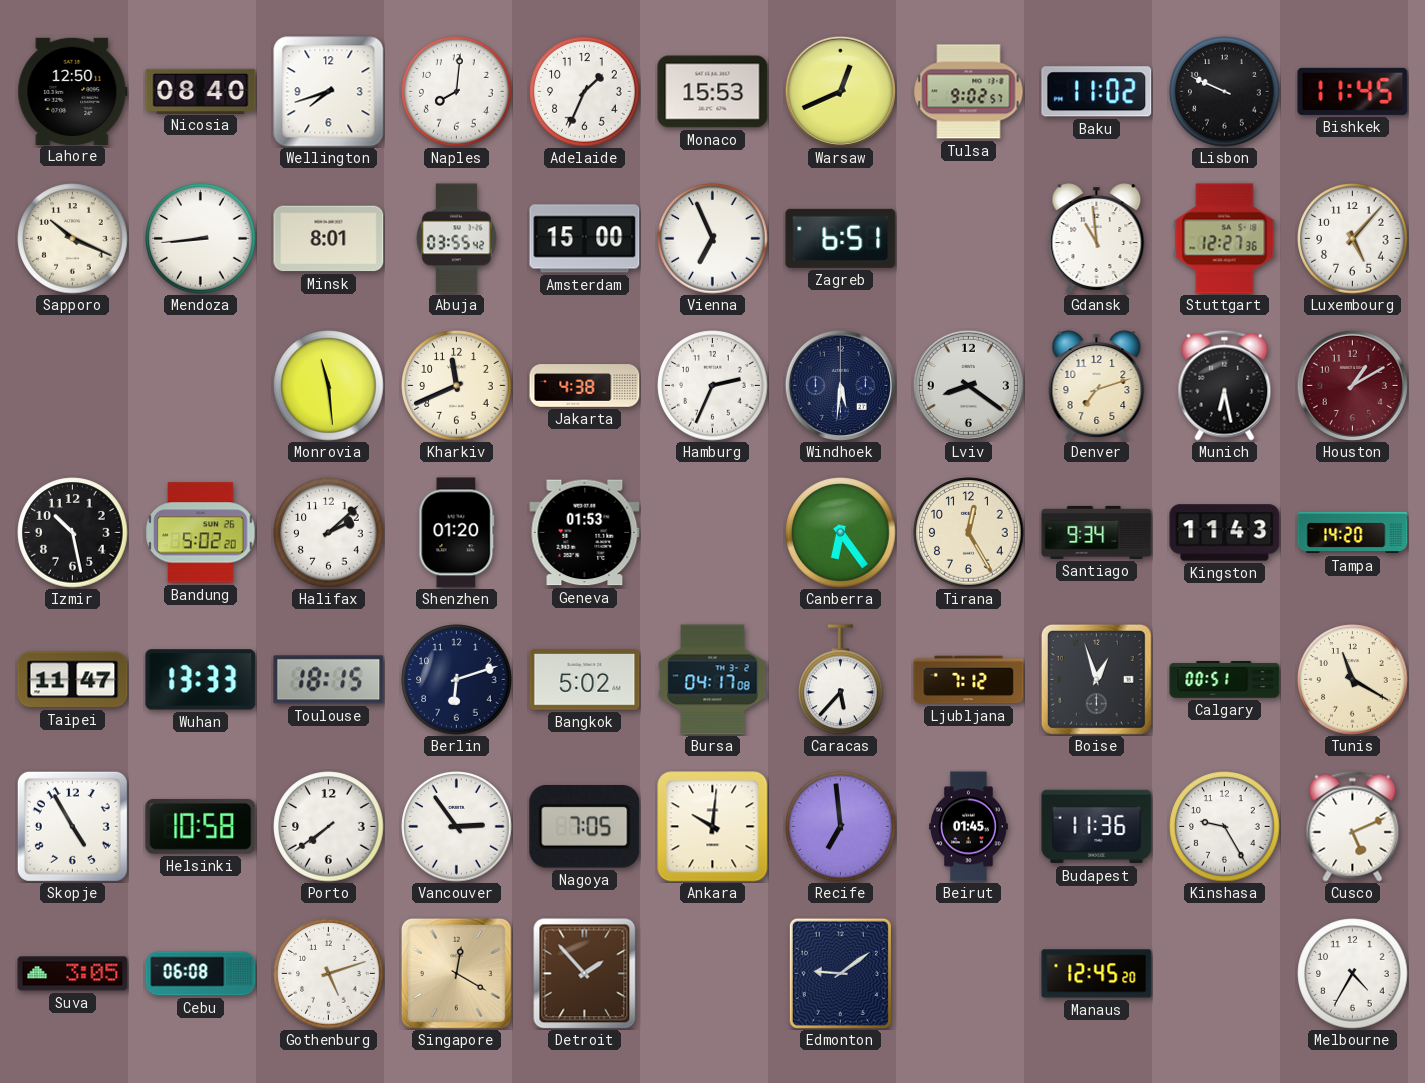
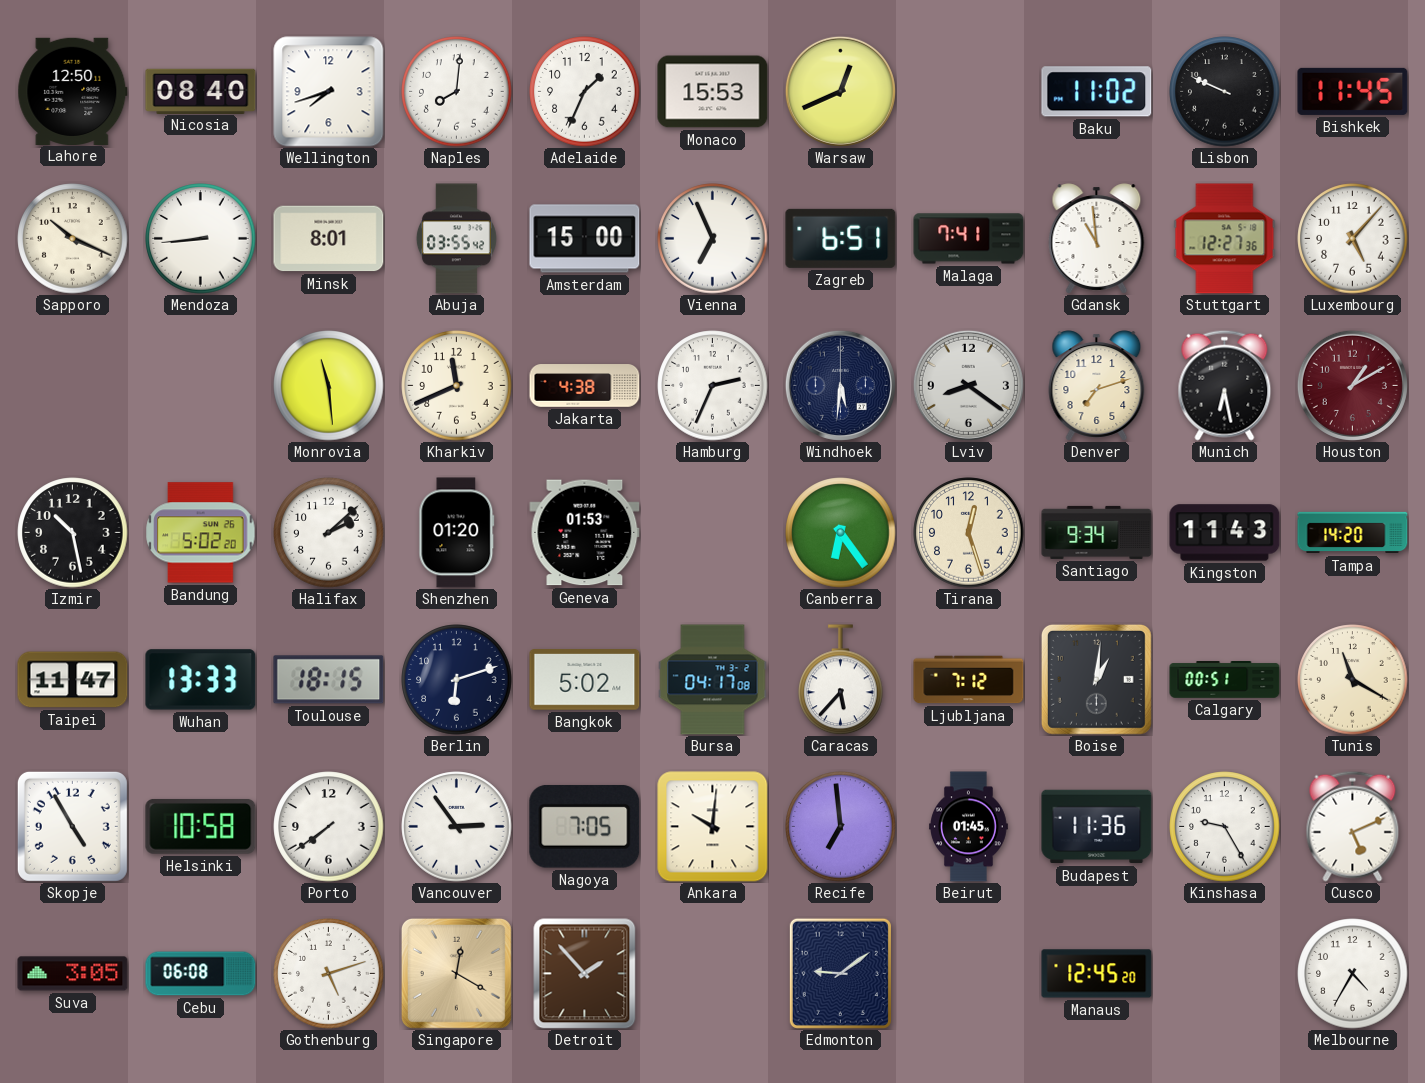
Tulsa: 9:02 -> none (969, 92)
Malaga: none -> 7:41 (969, 239)
Tirana: 12:25 -> 12:27 (969, 533)
Boise: 12:57 -> 1:01 (1096, 679)
